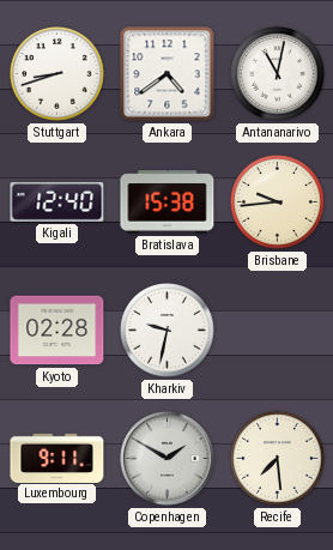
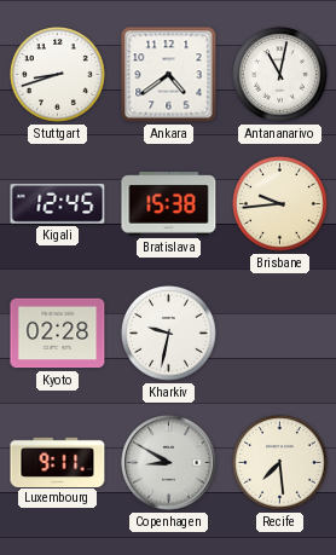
Kigali: 12:40 -> 12:45 (58, 203)
Copenhagen: 1:50 -> 8:50 (169, 463)
